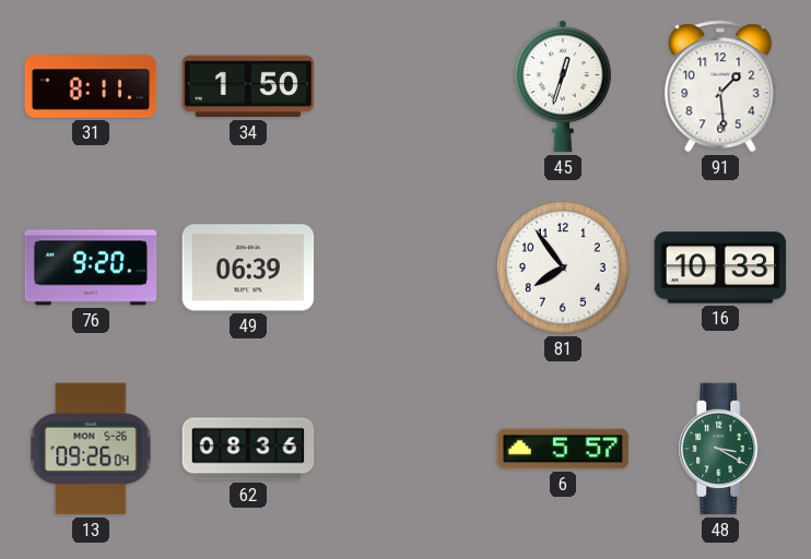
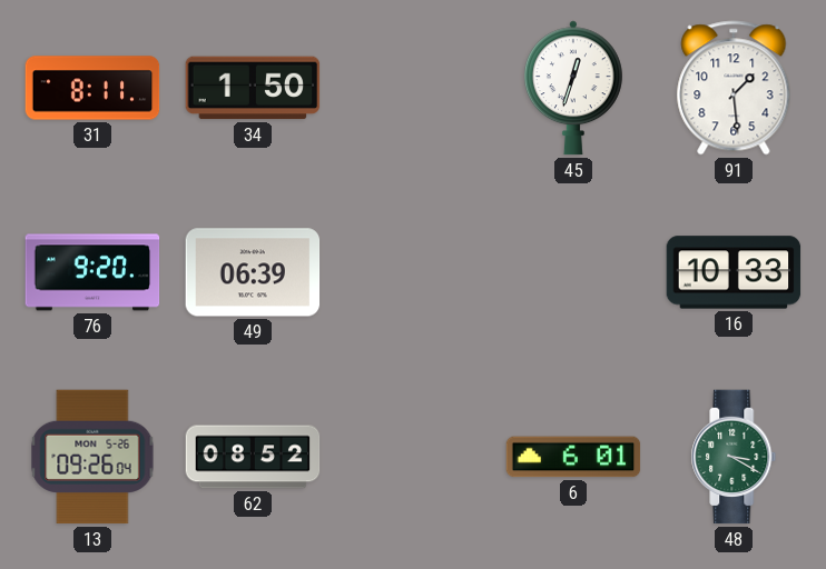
81: 7:54 -> none (563, 267)
62: 08:36 -> 08:52 (253, 457)
6: 5:57 -> 6:01 (573, 457)
